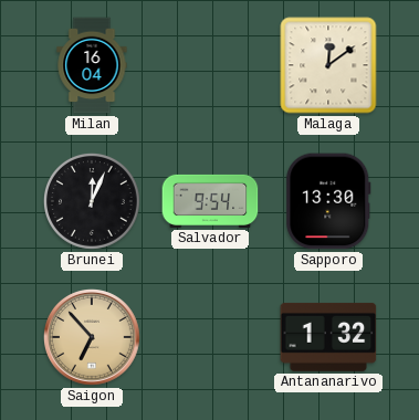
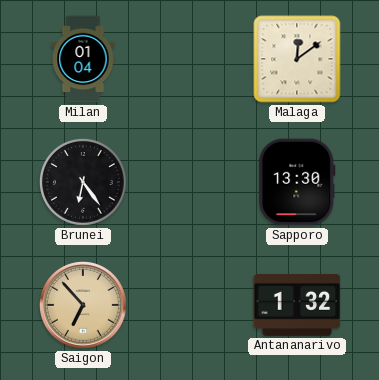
Milan: 16:04 -> 01:04 (83, 59)
Brunei: 12:04 -> 6:24 (83, 182)
Salvador: 9:54 -> none (210, 201)
